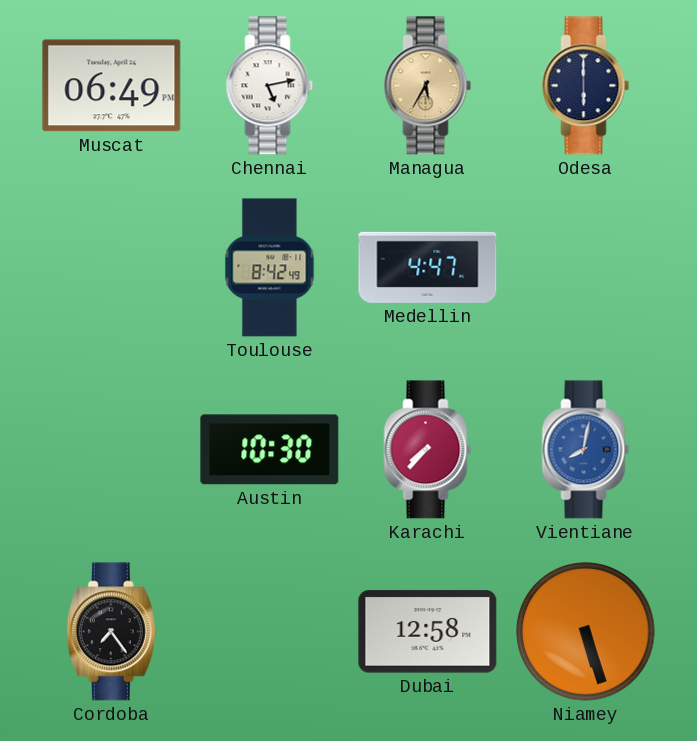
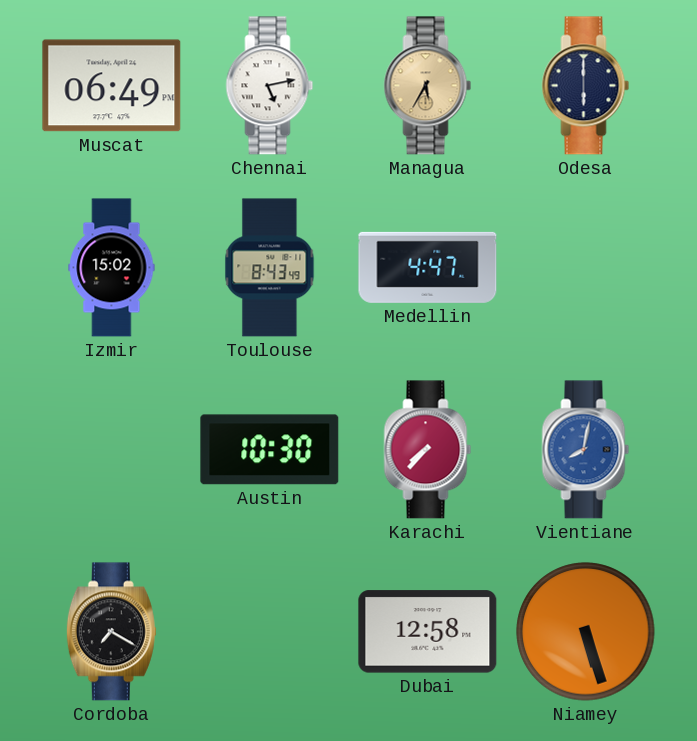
Izmir: none -> 15:02 (112, 268)
Toulouse: 8:42 -> 8:43 (270, 268)
Cordoba: 7:24 -> 7:20 (111, 632)
